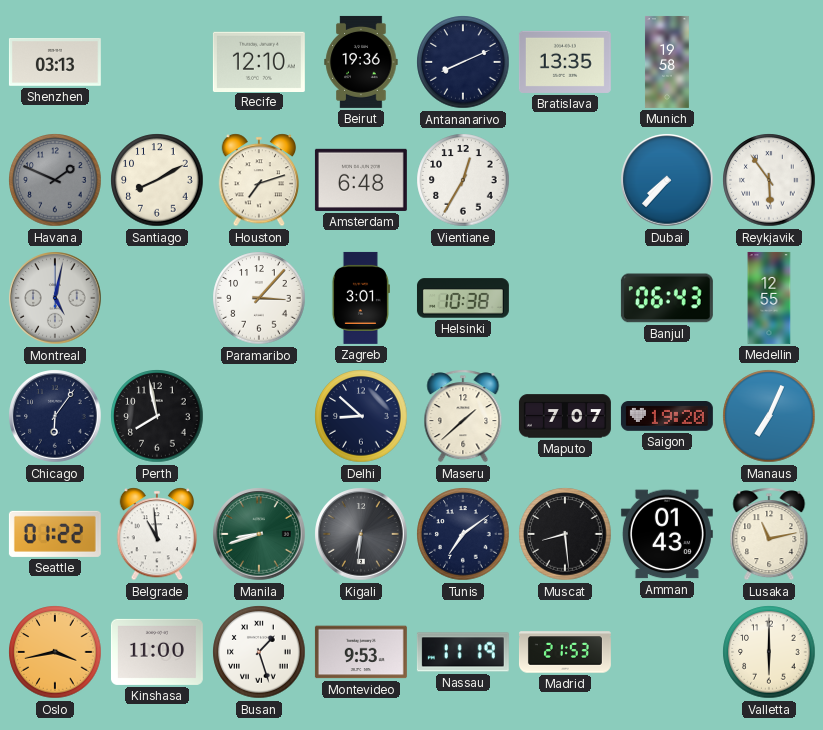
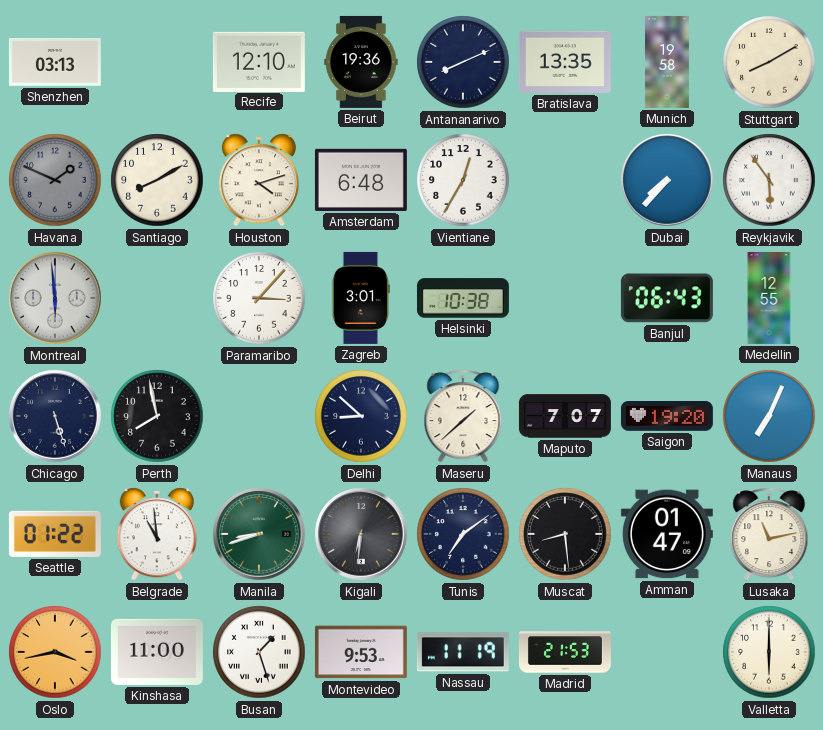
Stuttgart: none -> 8:10 (769, 62)
Houston: 7:12 -> 4:12 (258, 180)
Montreal: 5:02 -> 5:59 (55, 298)
Chicago: 6:06 -> 5:27 (55, 416)
Amman: 01:43 -> 01:47 (667, 534)
